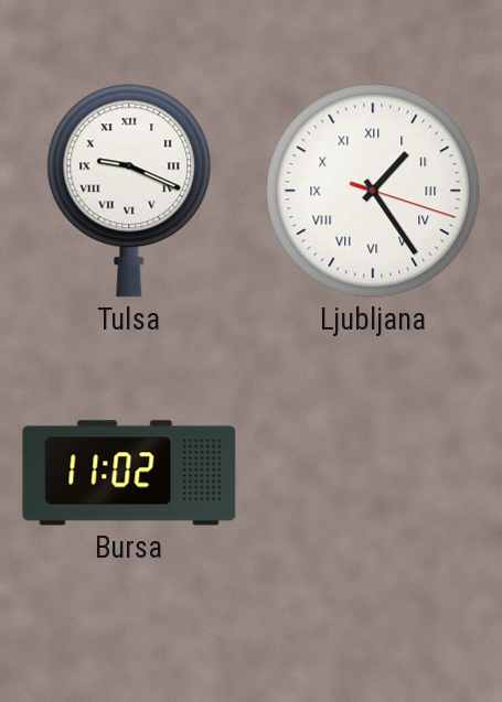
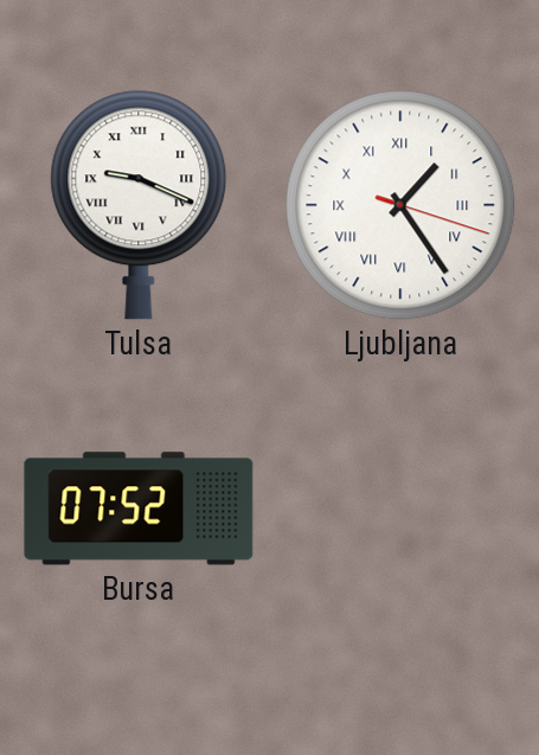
Bursa: 11:02 -> 07:52 (139, 508)
